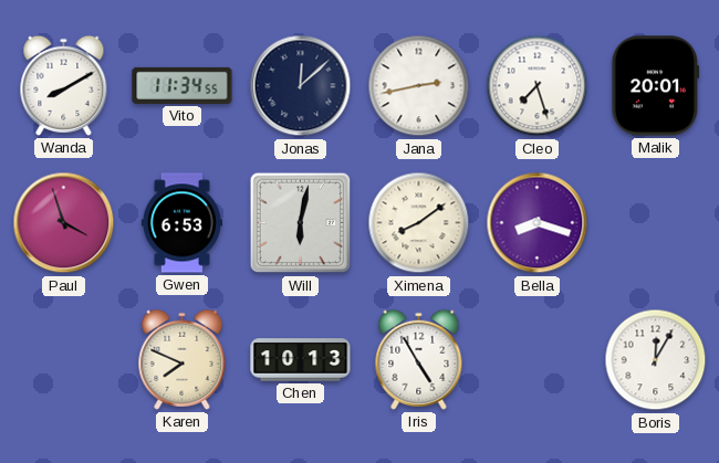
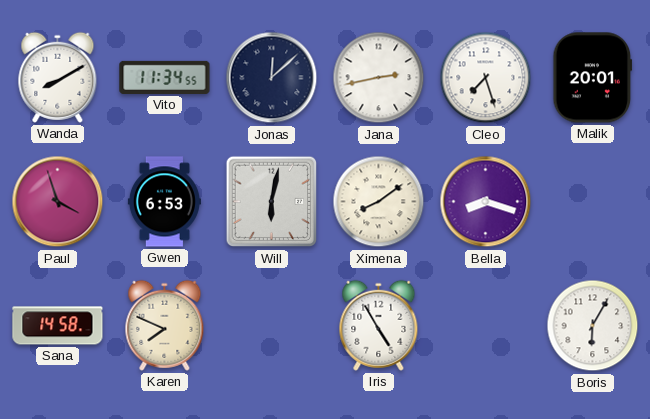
Sana: none -> 14:58 (58, 326)
Chen: 10:13 -> none (301, 360)
Boris: 12:05 -> 6:05 (593, 326)
